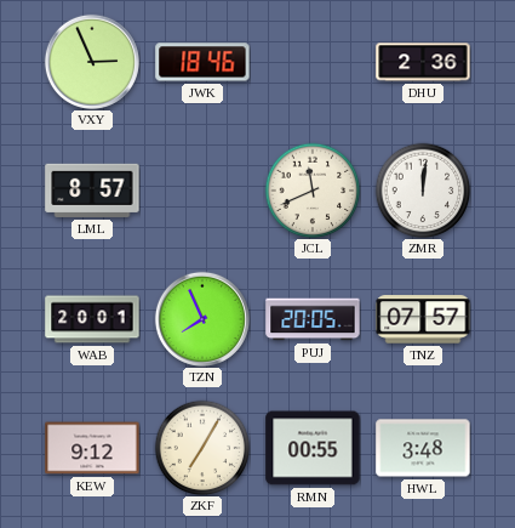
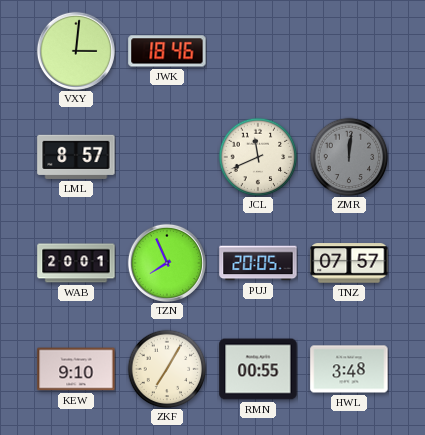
VXY: 2:56 -> 3:01 (76, 51)
DHU: 2:36 -> none (423, 62)
ZMR dial: white -> grey (349, 157)
KEW: 9:12 -> 9:10 (76, 369)
